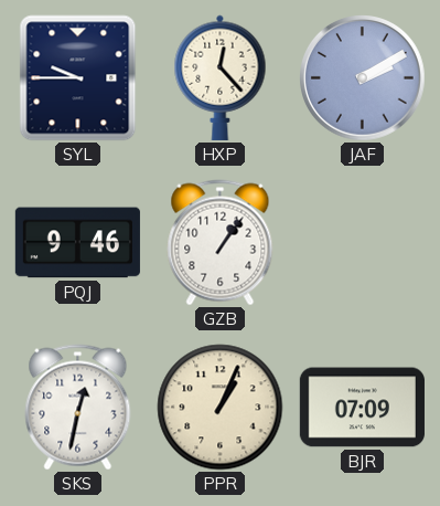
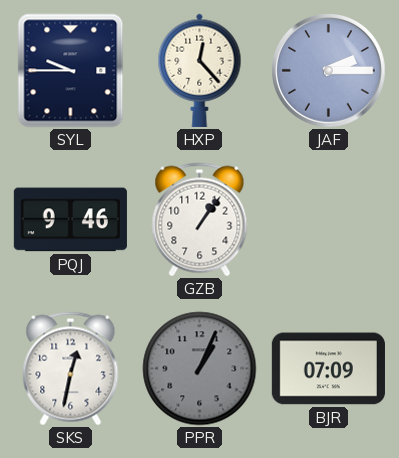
JAF: 2:10 -> 2:15 (329, 71)
PPR dial: cream -> grey (200, 369)
